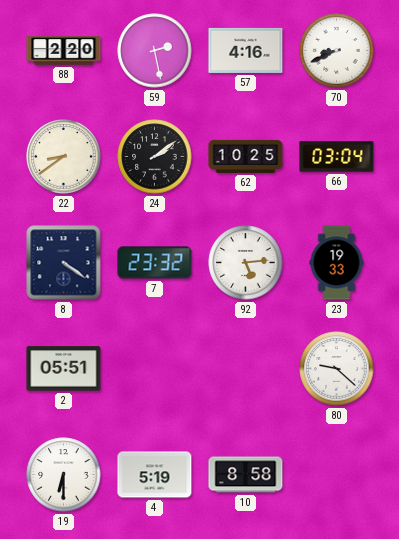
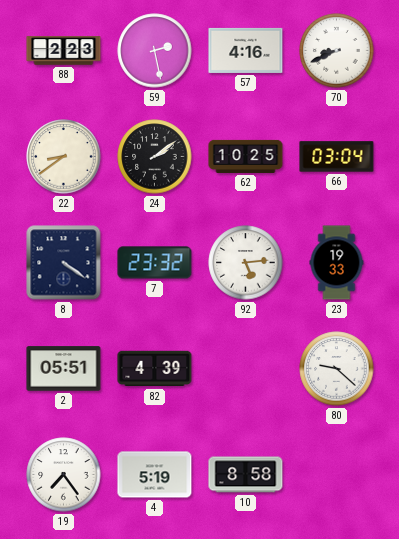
88: 2:20 -> 2:23 (64, 51)
82: none -> 4:39 (155, 369)
19: 6:30 -> 7:24 (64, 475)
